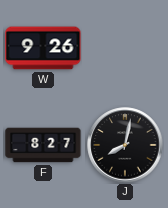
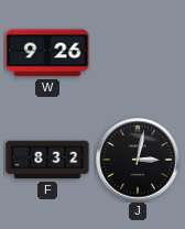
F: 8:27 -> 8:32 (47, 160)
J: 8:02 -> 3:02 (138, 160)
